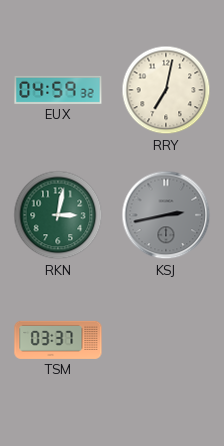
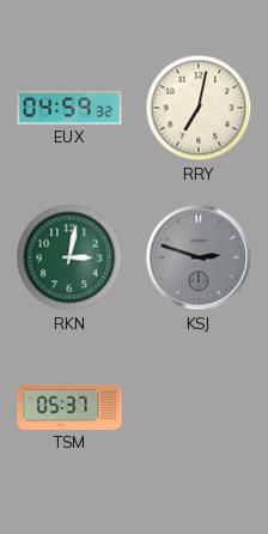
KSJ: 2:43 -> 2:48 (199, 257)
TSM: 03:37 -> 05:37 (69, 407)
